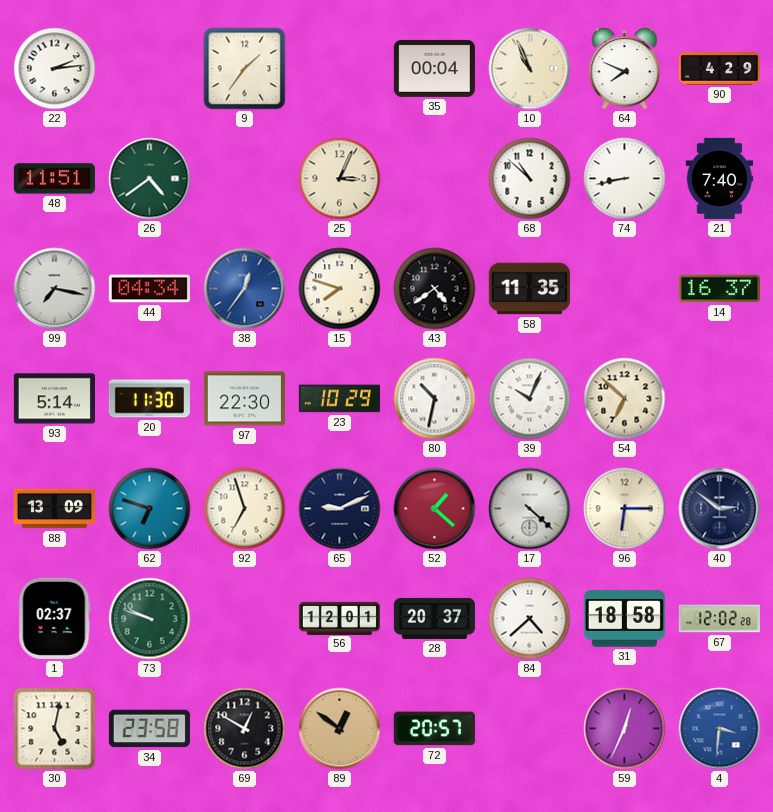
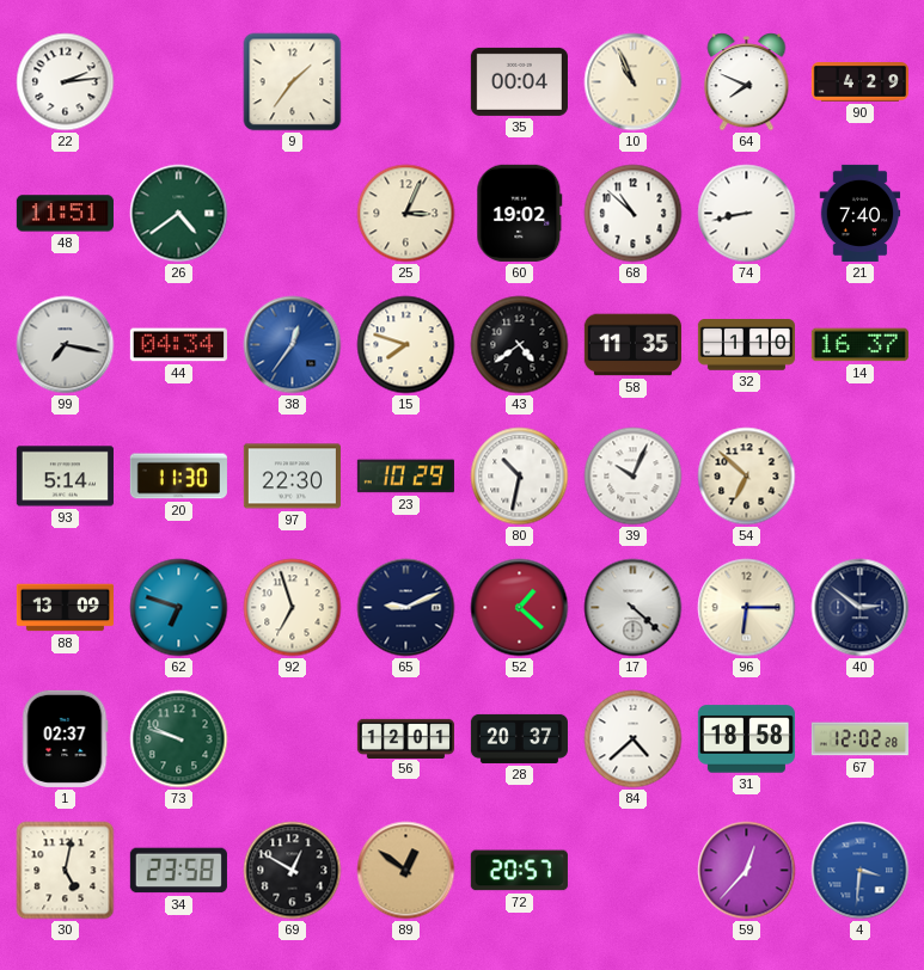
60: none -> 19:02 (520, 213)
32: none -> 1:10 (746, 345)
59: 12:34 -> 12:37 (747, 871)
